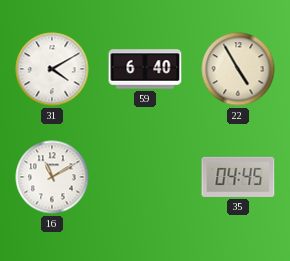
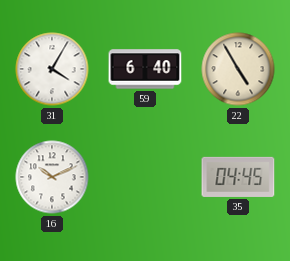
31: 4:10 -> 4:05 (52, 69)
16: 11:10 -> 10:11 (52, 177)
